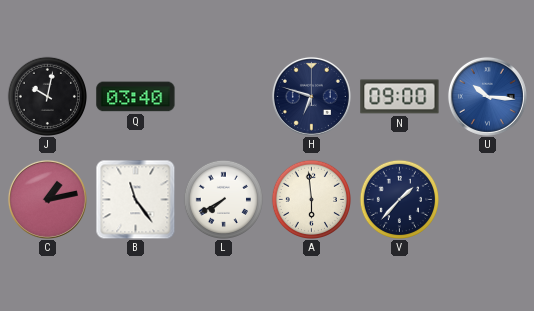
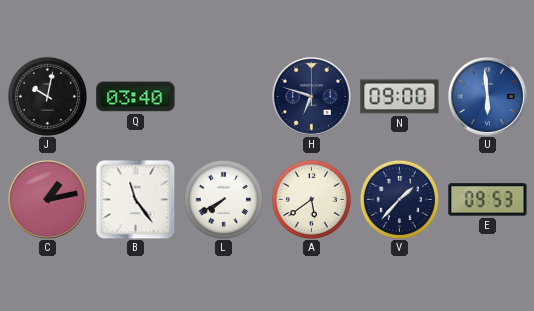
U: 10:16 -> 5:59 (487, 96)
A: 5:59 -> 5:39 (311, 199)
E: none -> 09:53 (488, 200)
